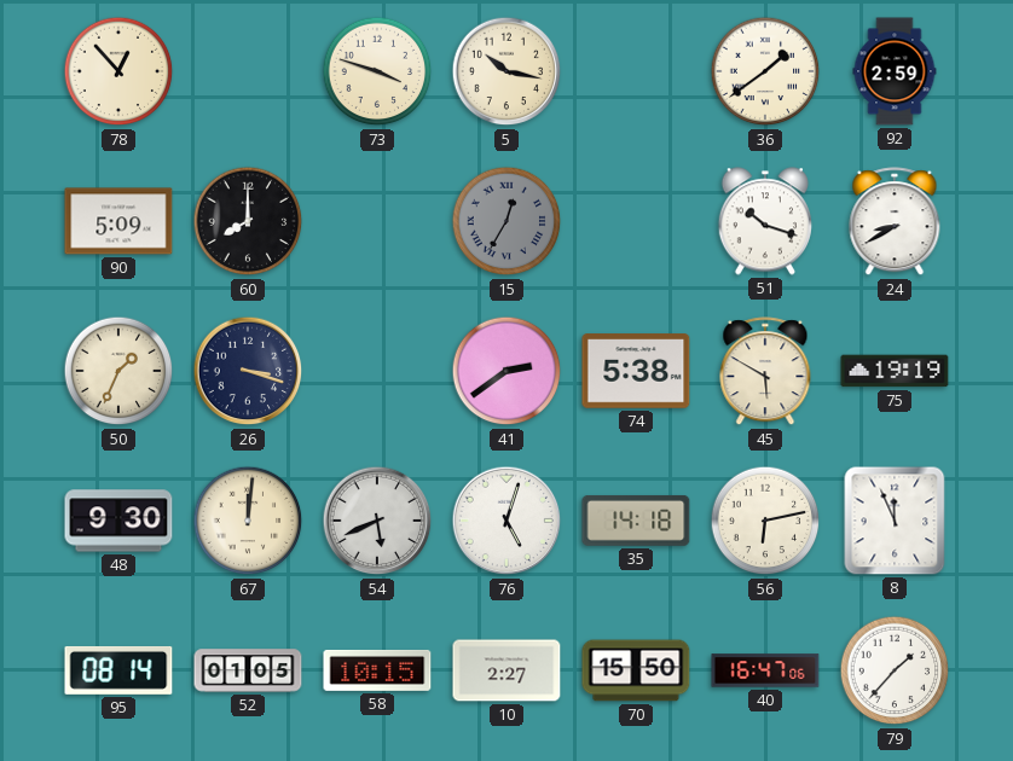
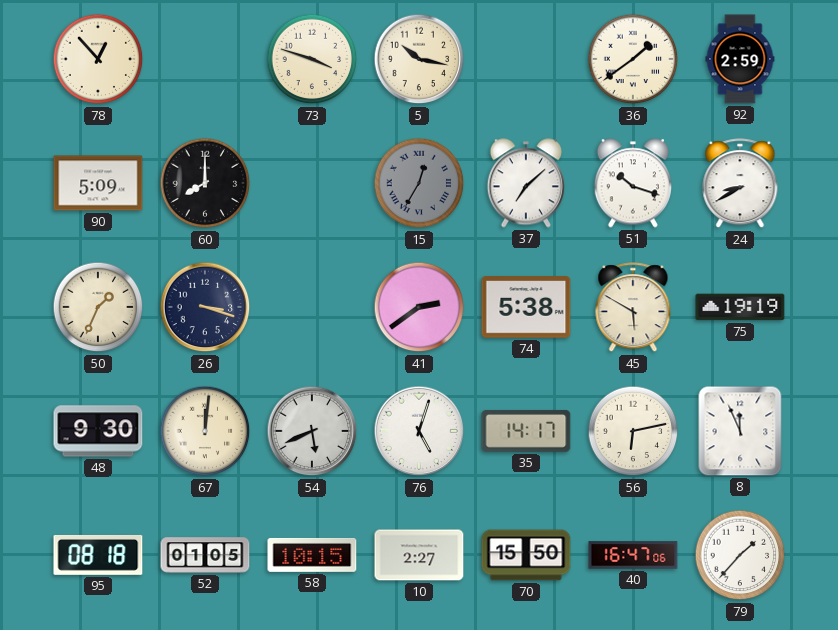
37: none -> 7:08 (526, 183)
35: 14:18 -> 14:17 (526, 431)
95: 08:14 -> 08:18 (98, 555)
